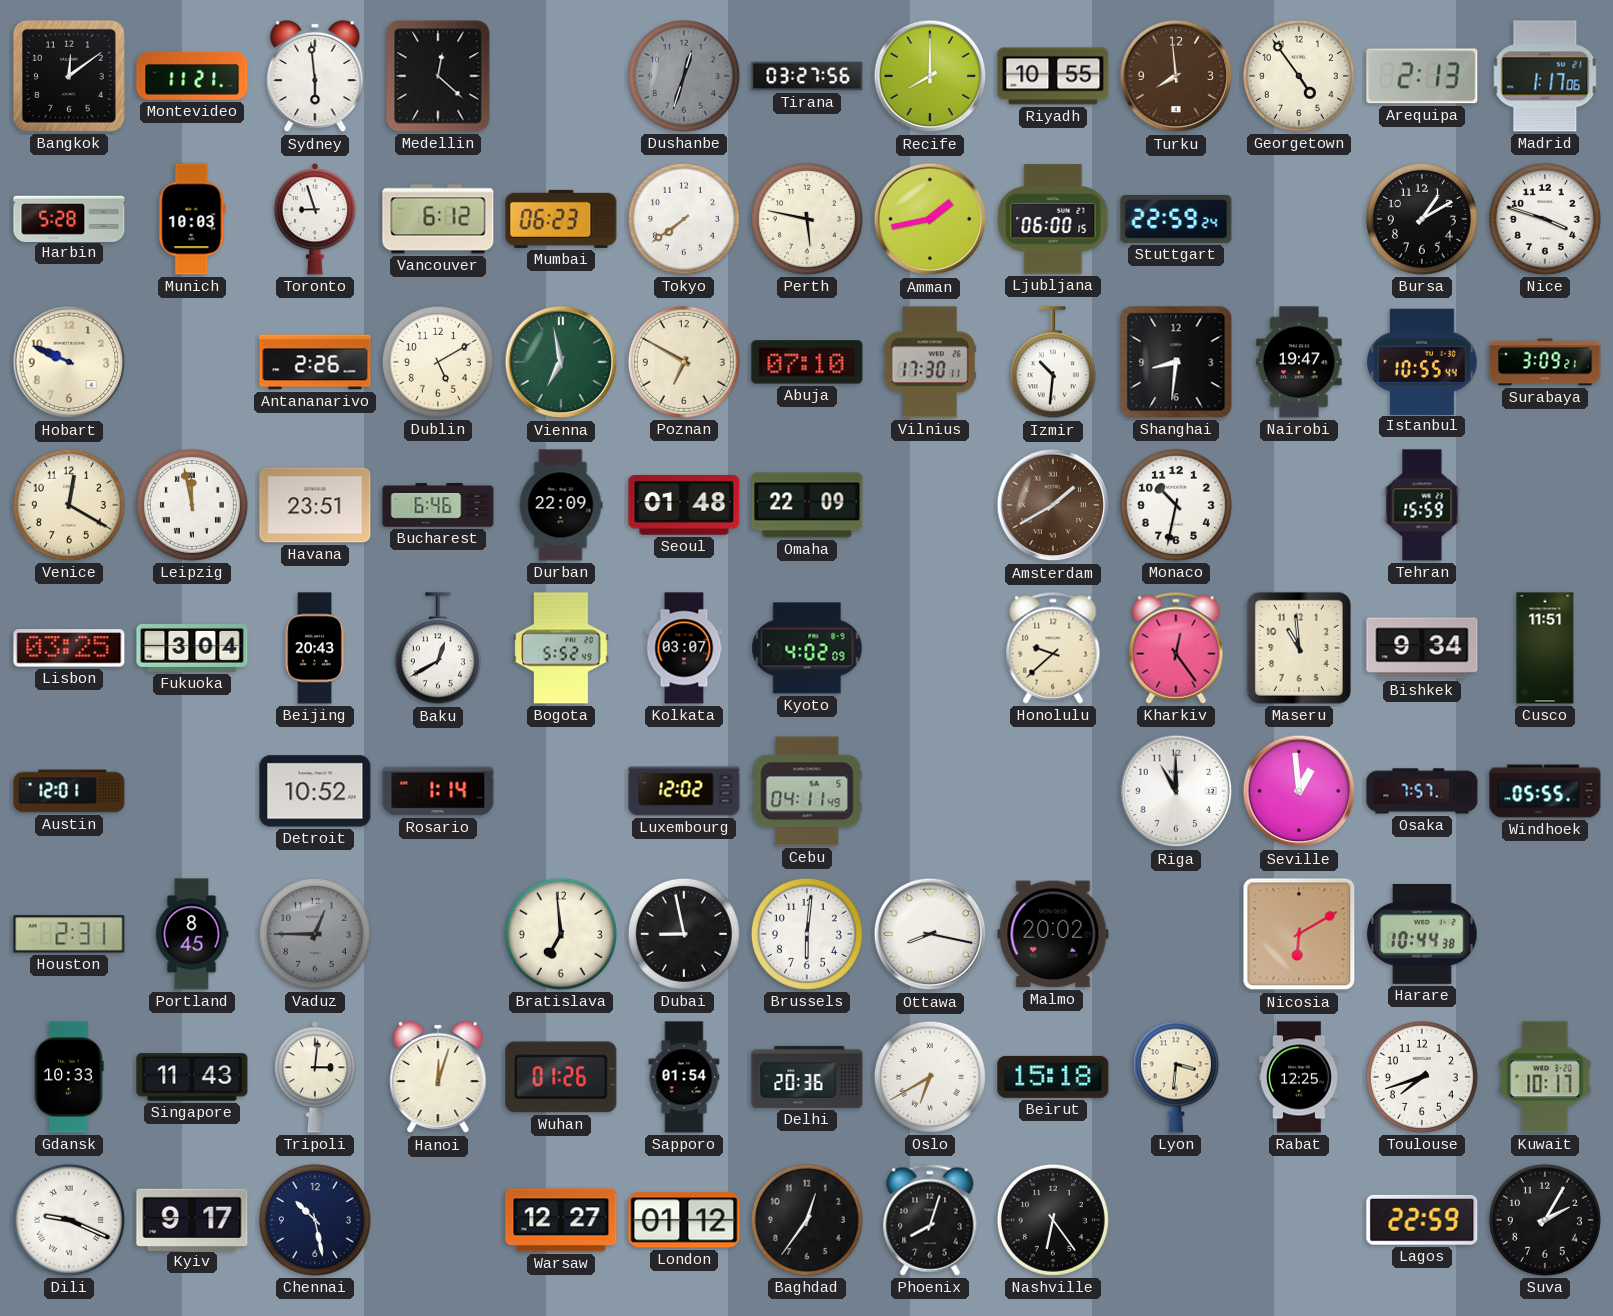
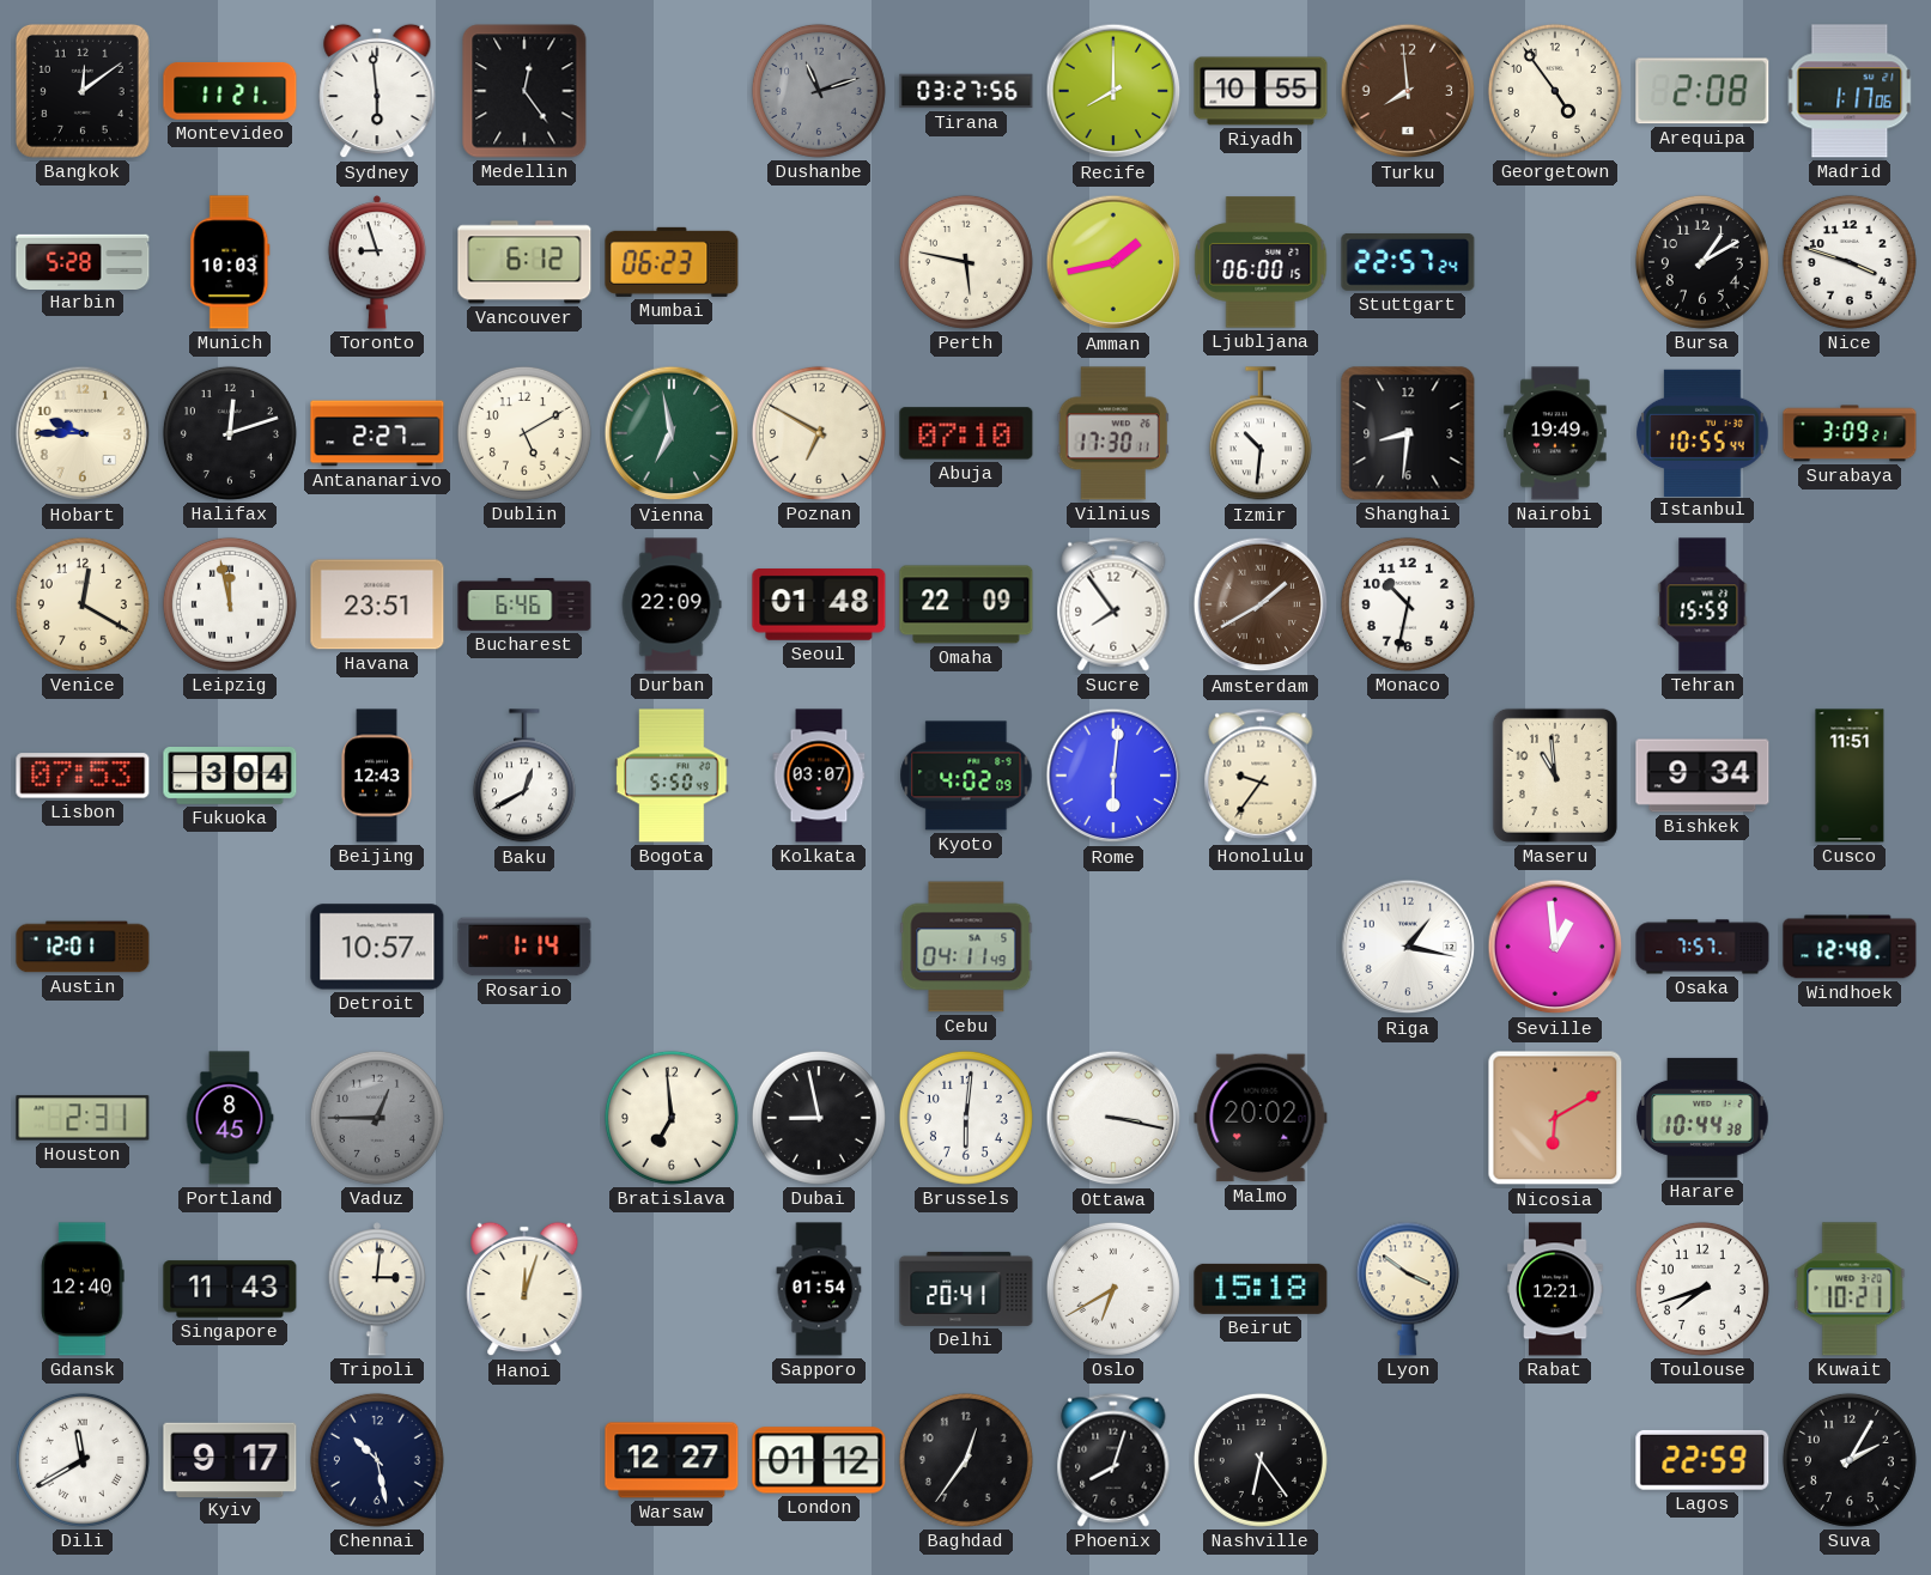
Medellin: 12:22 -> 12:24 (524, 91)
Dushanbe: 12:33 -> 11:12 (819, 91)
Arequipa: 2:13 -> 2:08 (1702, 91)
Tokyo: 7:39 -> none (684, 219)
Stuttgart: 22:59 -> 22:57 (1408, 262)
Hobart: 9:49 -> 9:45 (83, 433)
Halifax: none -> 12:12 (230, 433)
Antananarivo: 2:26 -> 2:27 (377, 433)
Nairobi: 19:47 -> 19:49 (1555, 433)
Sucre: none -> 7:54 (1113, 604)
Lisbon: 03:25 -> 07:53 (83, 776)
Beijing: 20:43 -> 12:43 (377, 776)
Bogota: 5:52 -> 5:50 (672, 776)
Rome: none -> 6:01 (1113, 776)
Honolulu: 9:38 -> 9:36 (1261, 776)
Kharkiv: 12:24 -> none (1176, 648)
Detroit: 10:52 -> 10:57 (377, 947)
Luxembourg: 12:02 -> none (684, 791)
Riga: 11:00 -> 1:17 (1408, 947)
Windhoek: 05:55 -> 12:48 (1850, 947)
Ottawa: 8:17 -> 3:17 (1113, 1118)
Gdansk: 10:33 -> 12:40 (83, 1289)
Wuhan: 01:26 -> none (561, 1077)
Delhi: 20:36 -> 20:41 (966, 1289)
Lyon: 3:31 -> 3:51 (1408, 1289)
Rabat: 12:25 -> 12:21 (1555, 1289)
Kuwait: 10:17 -> 10:21 (1850, 1289)
Dili: 9:19 -> 11:40 (83, 1460)
